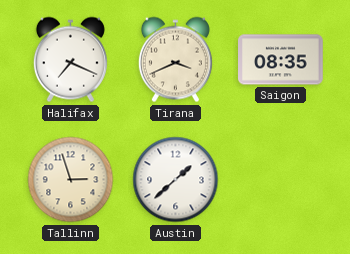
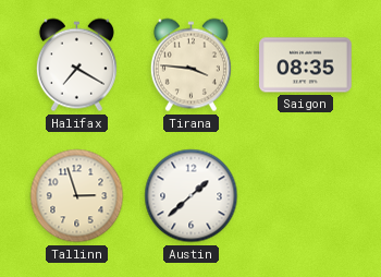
Halifax: 7:19 -> 7:20 (76, 65)
Tirana: 3:41 -> 3:46 (190, 65)
